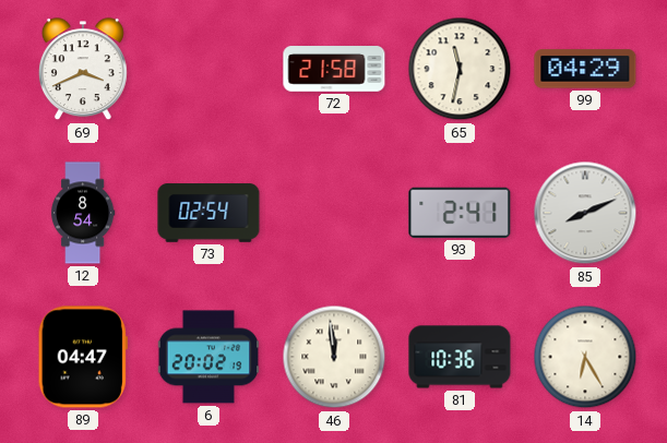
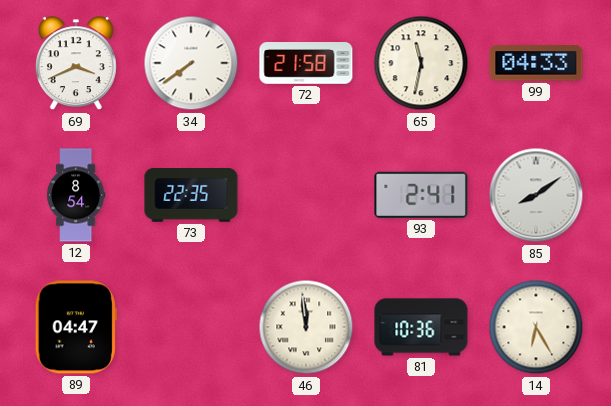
34: none -> 7:39 (191, 63)
99: 04:29 -> 04:33 (536, 63)
73: 02:54 -> 22:35 (191, 195)
85: 8:11 -> 8:09 (536, 195)
6: 20:02 -> none (209, 357)
